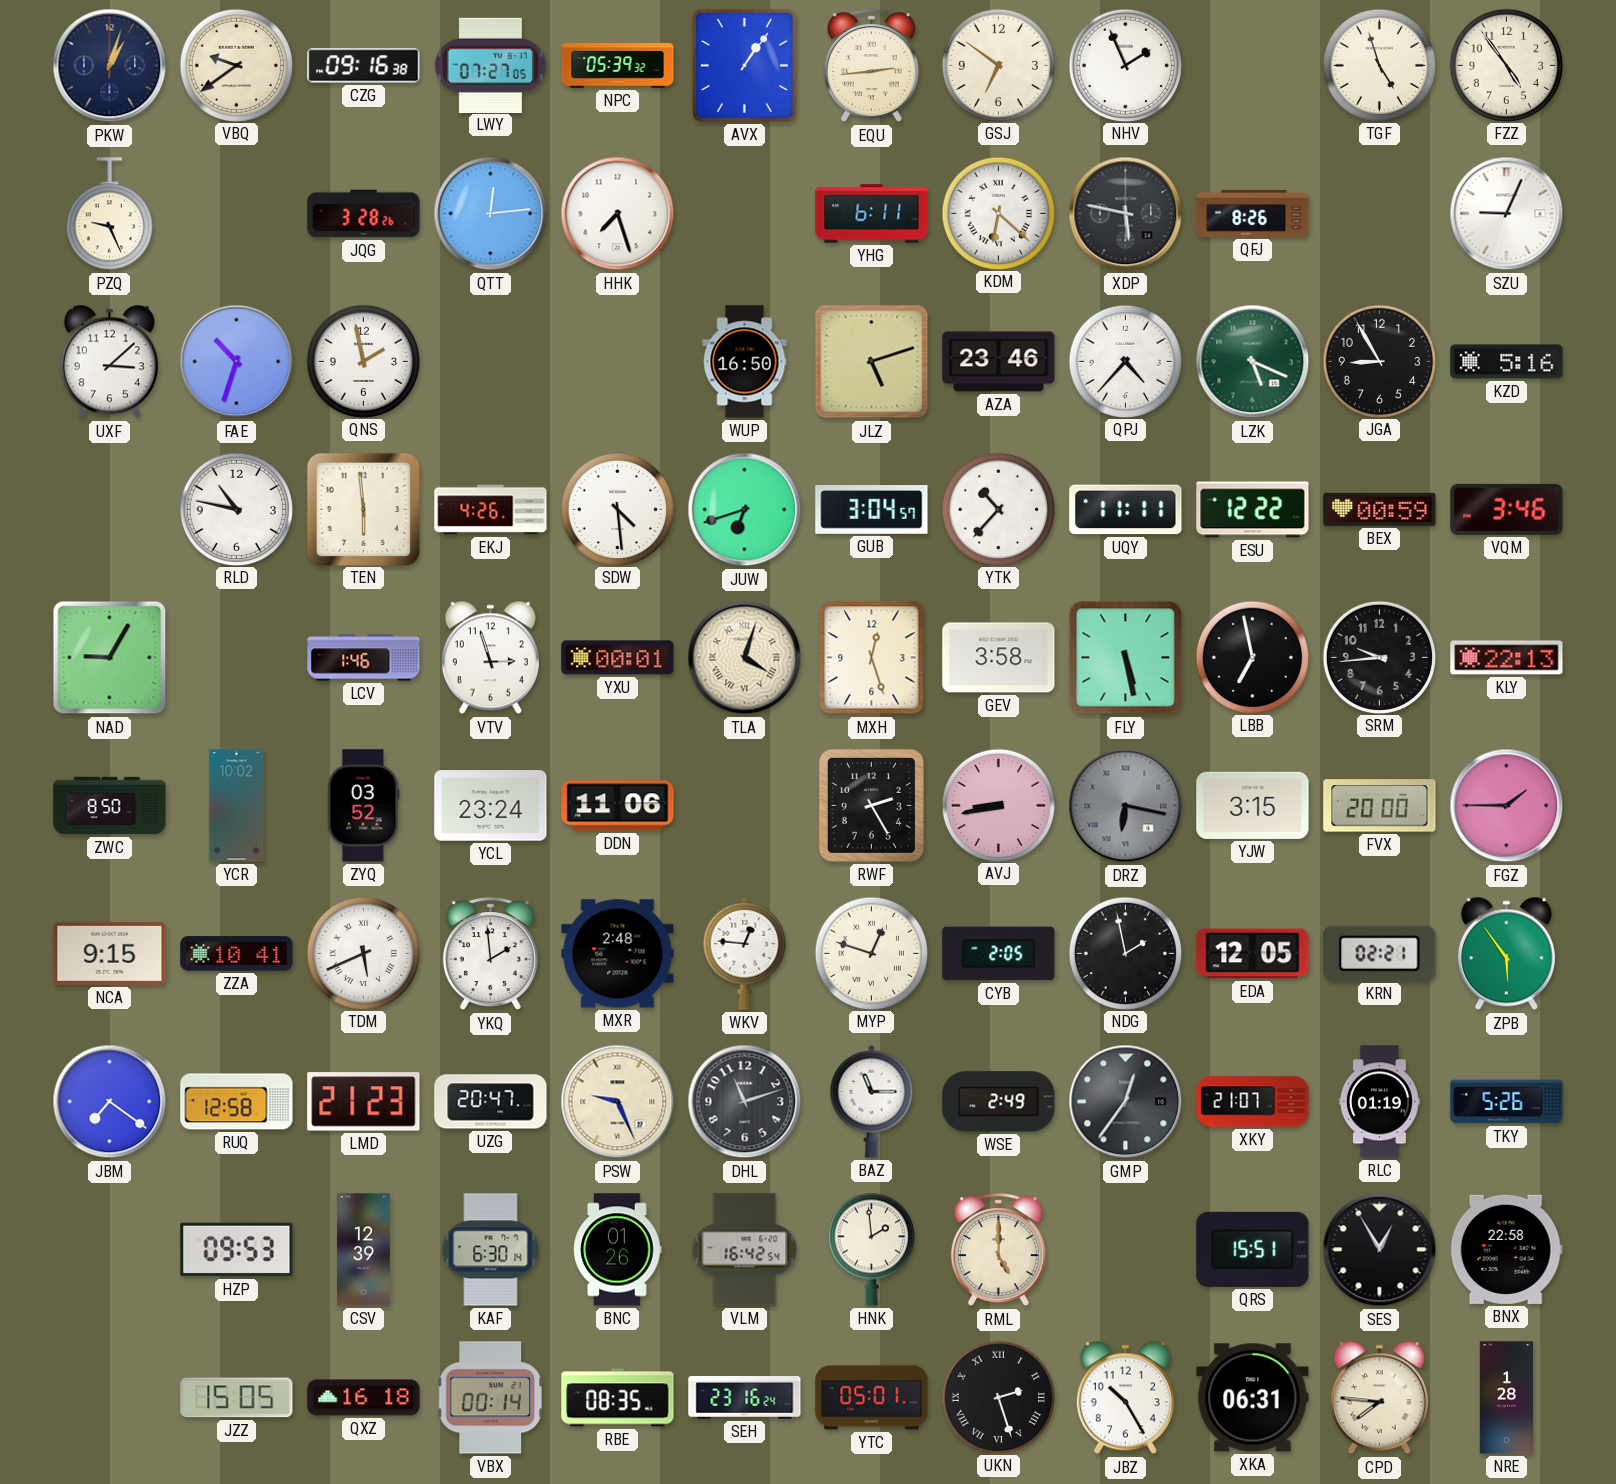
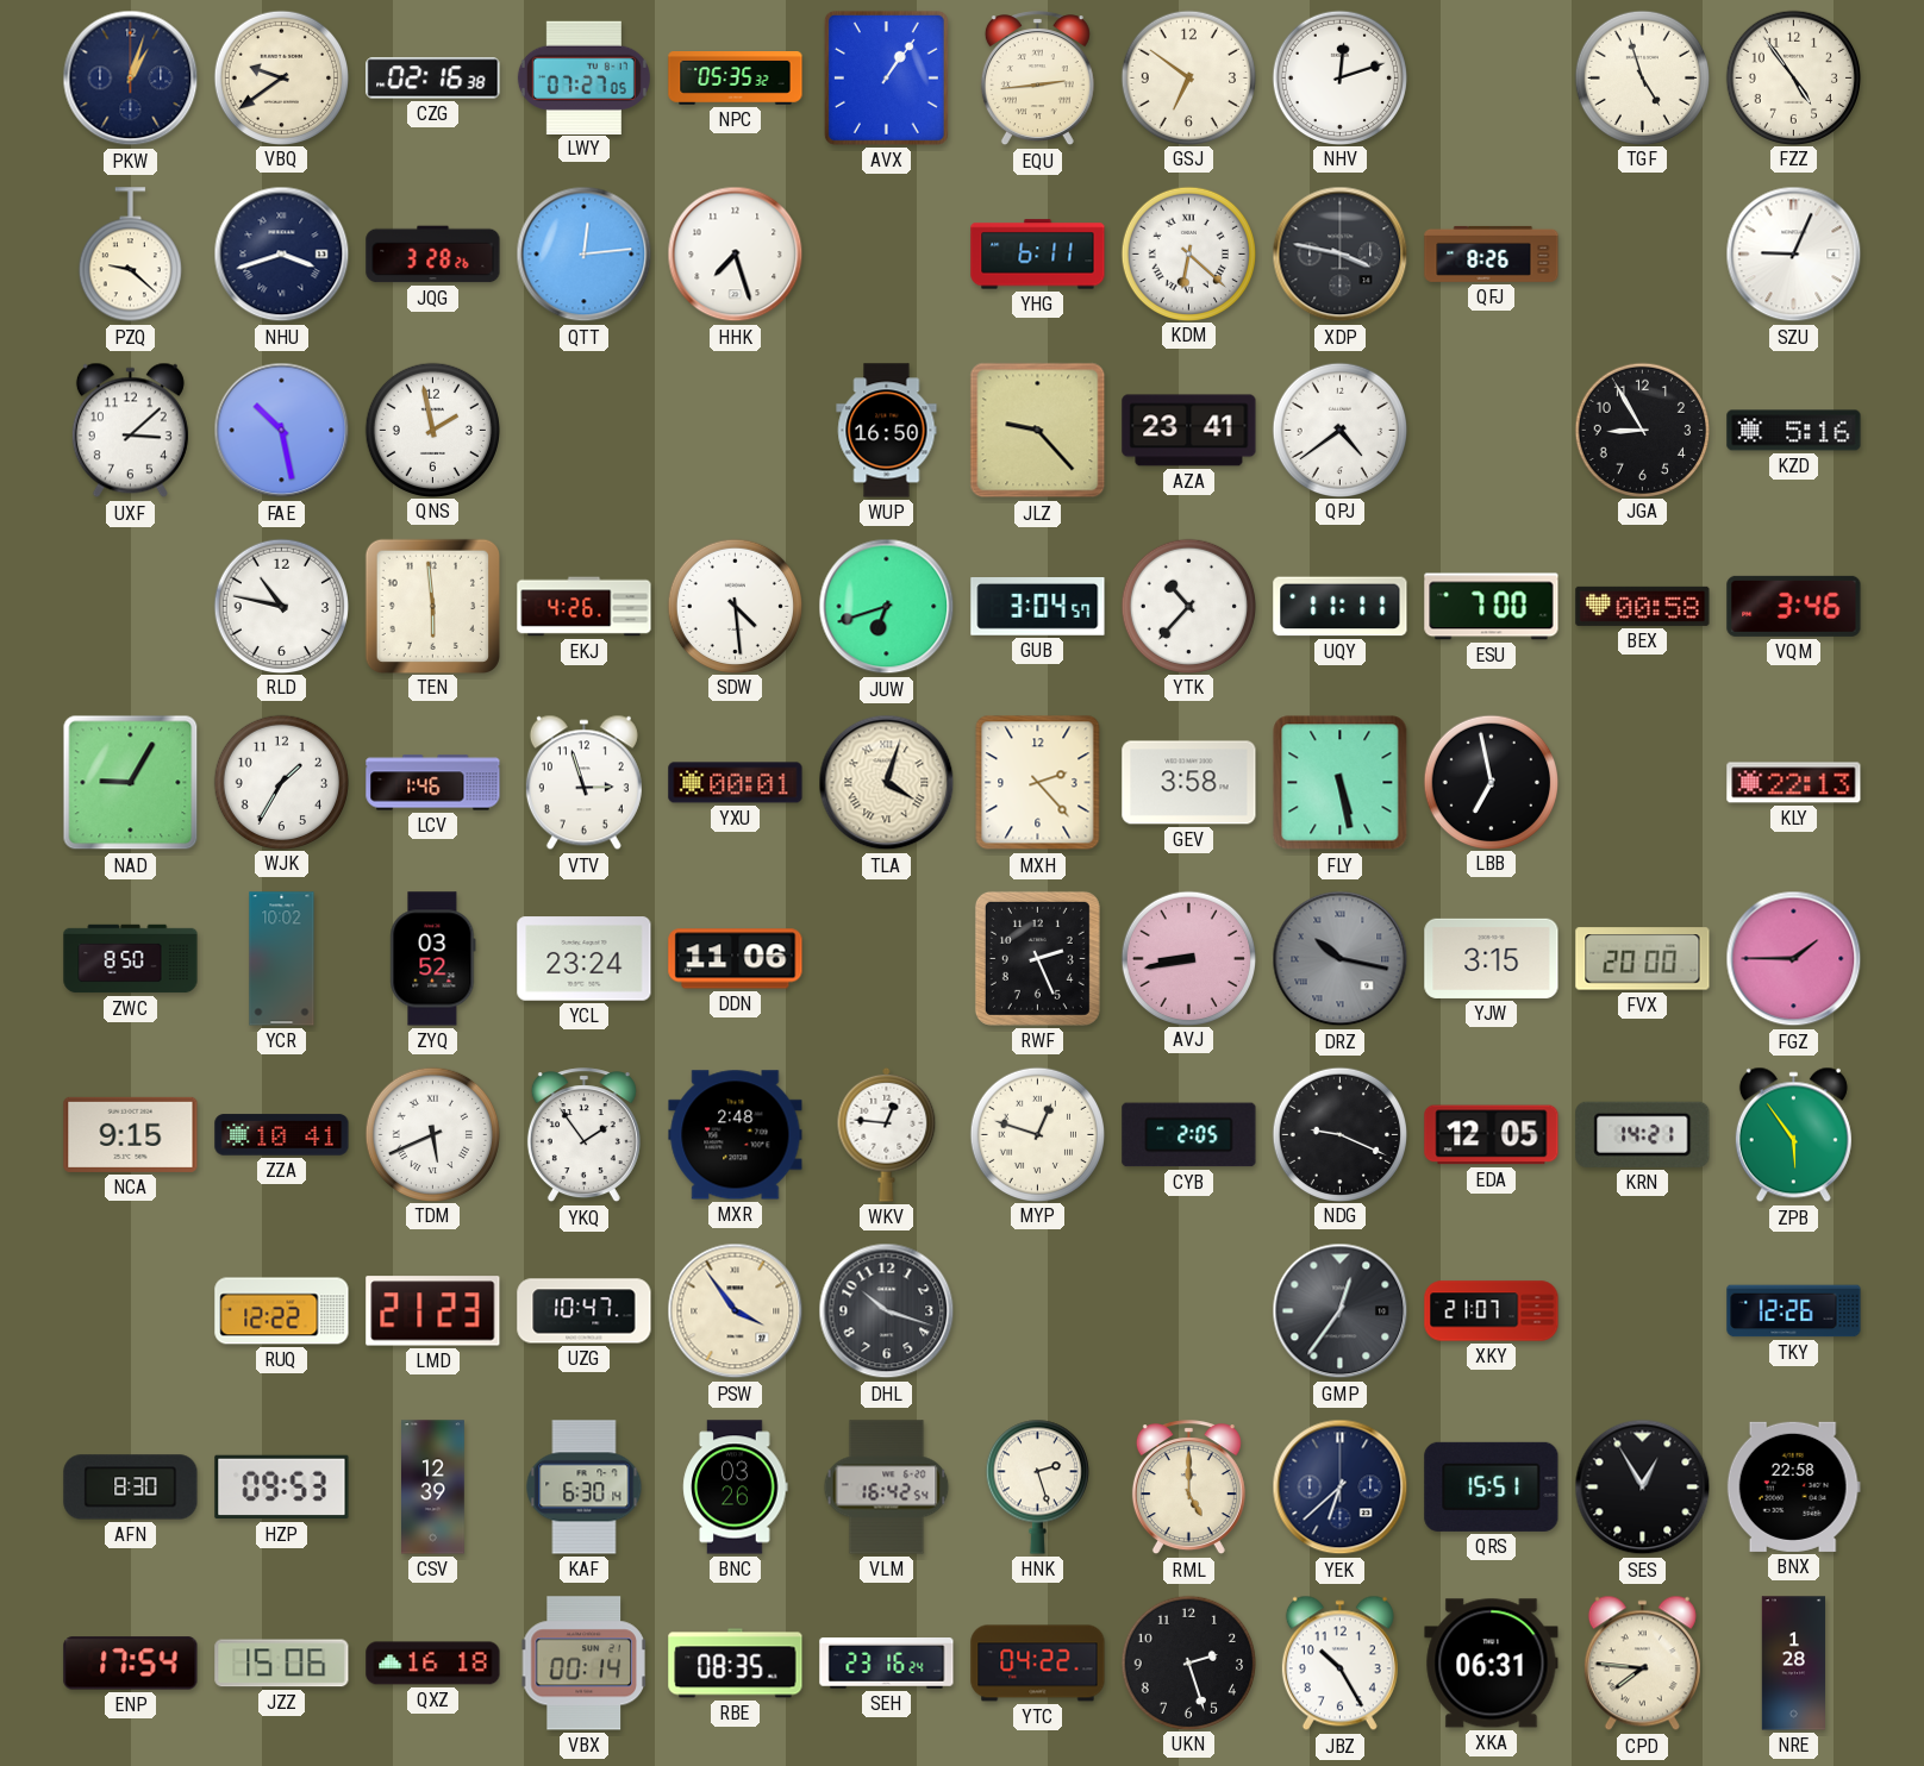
CZG: 09:16 -> 02:16 (433, 79)
NPC: 05:39 -> 05:35 (736, 79)
NHV: 1:56 -> 12:12 (1339, 77)
PZQ: 9:26 -> 9:22 (130, 255)
NHU: none -> 3:42 (282, 255)
XDP: 5:47 -> 3:47 (1341, 255)
FAE: 10:33 -> 10:28 (282, 431)
JLZ: 5:12 -> 9:23 (1038, 431)
AZA: 23:46 -> 23:41 (1189, 431)
QPJ: 4:37 -> 4:39 (1339, 430)
LZK: 5:19 -> none (1253, 362)
ESU: 12:22 -> 7:00 (1492, 607)
BEX: 00:59 -> 00:58 (1643, 606)
WJK: none -> 1:35 (281, 782)
MXH: 12:27 -> 2:23 (1038, 783)
SRM: 9:44 -> none (1379, 657)
RWF: 2:25 -> 2:26 (1037, 958)
DRZ: 6:17 -> 10:17 (1341, 959)
YKQ: 1:59 -> 1:54 (583, 1135)
NDG: 1:58 -> 9:19 (1339, 1134)
KRN: 02:21 -> 14:21 (1643, 1134)
JBM: 7:21 -> none (110, 1102)
RUQ: 12:58 -> 12:22 (282, 1311)
UZG: 20:47 -> 10:47 (585, 1311)
PSW: 9:26 -> 3:54 (736, 1311)
DHL: 11:12 -> 10:18 (887, 1311)
BAZ: 11:15 -> none (872, 1101)
WSE: 2:49 -> none (999, 1102)
RLC: 01:19 -> none (1379, 1102)
TKY: 5:26 -> 12:26 (1794, 1311)
AFN: none -> 8:30 (131, 1488)
BNC: 01:26 -> 03:26 (736, 1488)
HNK: 1:59 -> 2:27 (1037, 1486)
YEK: none -> 6:38 (1341, 1488)
ENP: none -> 17:54 (131, 1664)
JZZ: 15:05 -> 15:06 (282, 1664)
YTC: 05:01 -> 04:22 (1038, 1664)
UKN numerals: Roman -> Arabic (1188, 1662)
